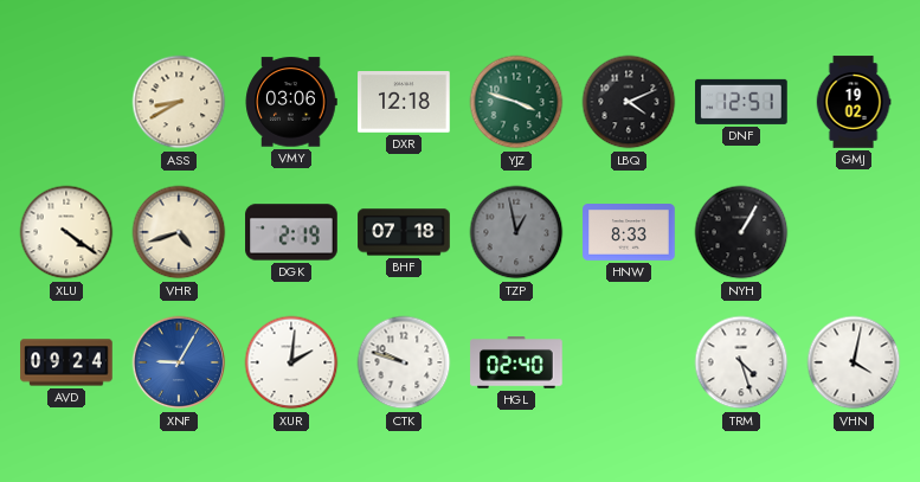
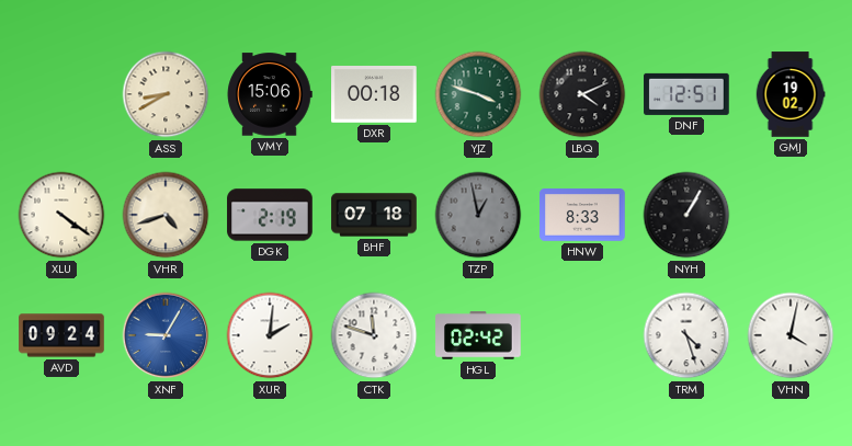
VMY: 03:06 -> 15:06 (270, 94)
DXR: 12:18 -> 00:18 (374, 94)
CTK: 9:48 -> 11:48 (374, 335)
HGL: 02:40 -> 02:42 (478, 335)
